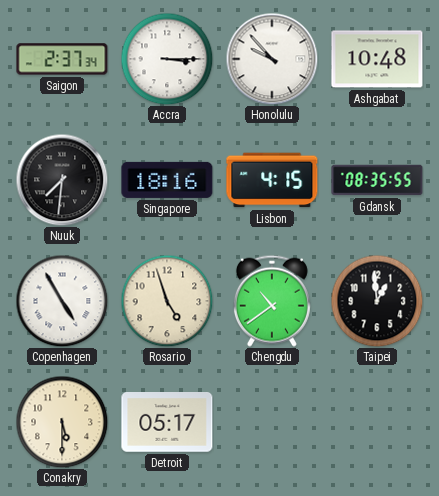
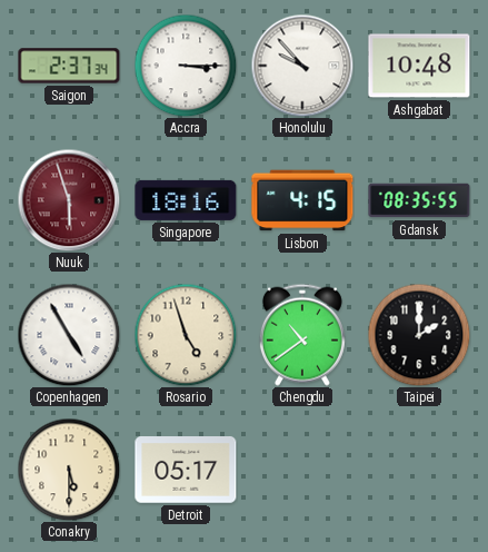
Nuuk: 7:31 -> 5:57 (69, 200)
Nuuk dial: black -> burgundy (69, 200)
Taipei: 12:59 -> 2:00 (419, 335)
